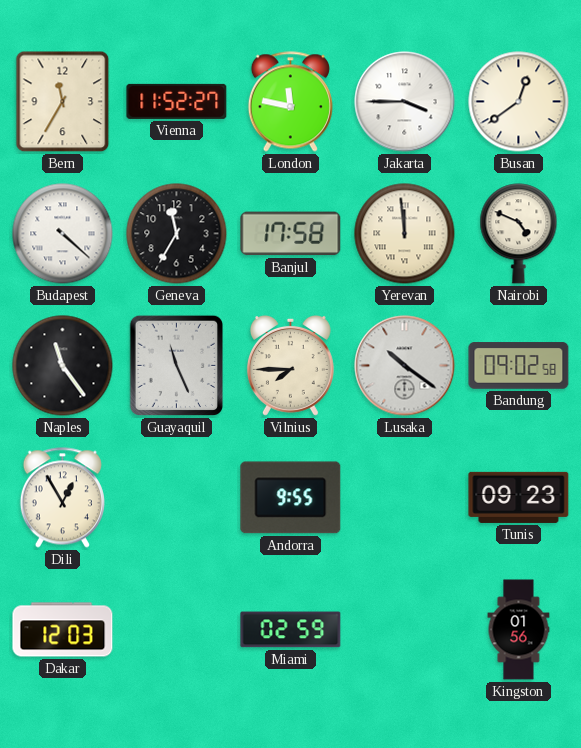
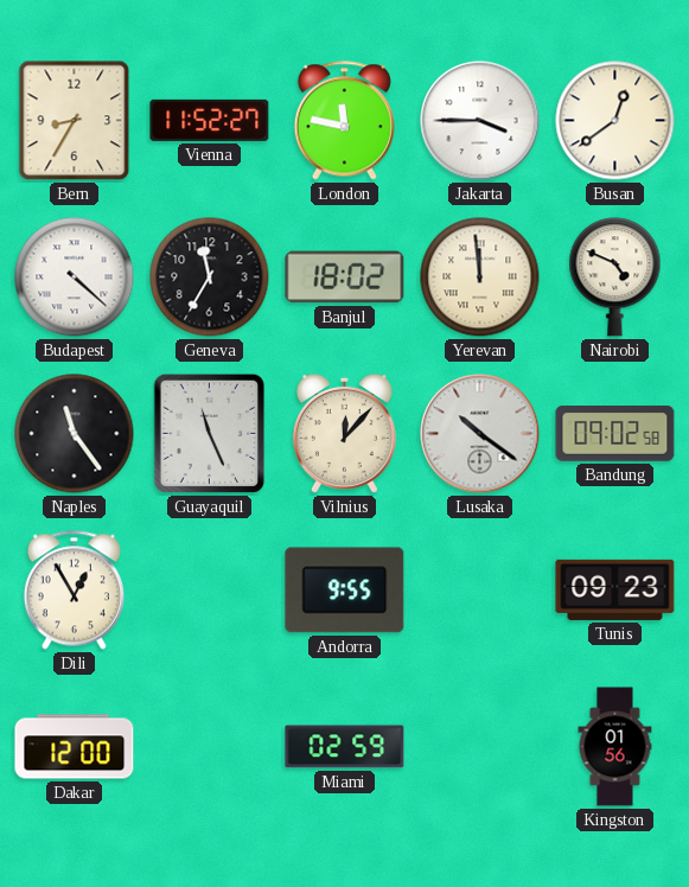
Bern: 11:35 -> 8:35 (75, 121)
Banjul: 17:58 -> 18:02 (345, 277)
Vilnius: 7:45 -> 12:07 (344, 434)
Dakar: 12:03 -> 12:00 (75, 747)
